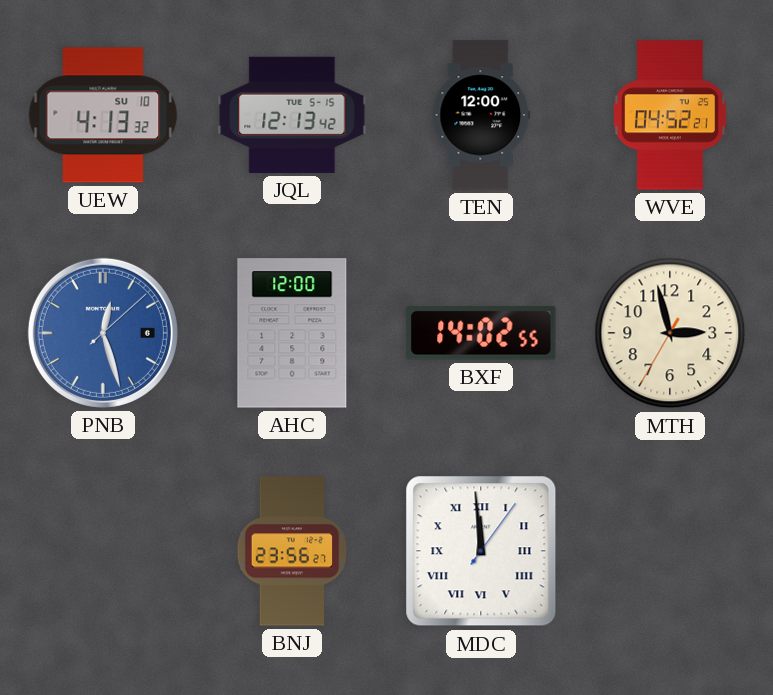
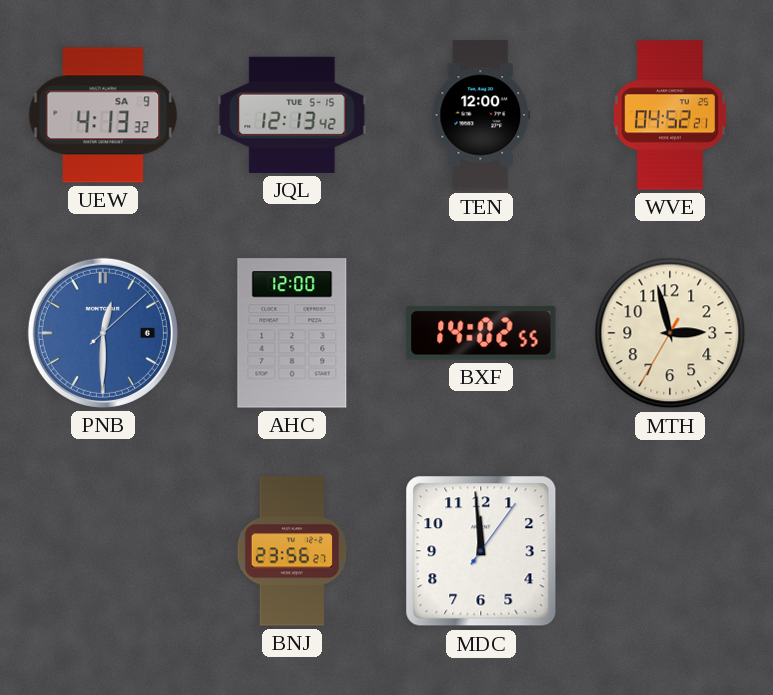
UEW date: SU 10 -> SA 9 (103, 115)
PNB: 12:27 -> 12:30 (103, 333)
MDC numerals: Roman -> Arabic (481, 551)
